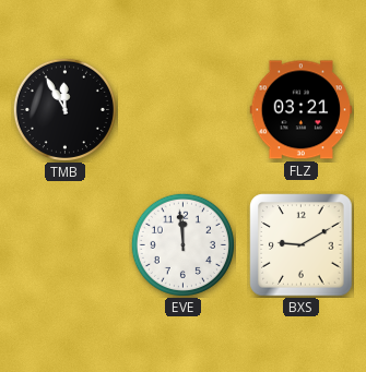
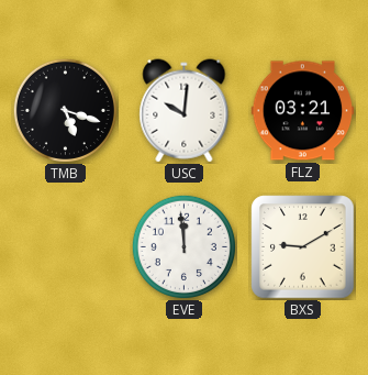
TMB: 11:55 -> 5:18 (65, 110)
USC: none -> 10:01 (185, 111)
